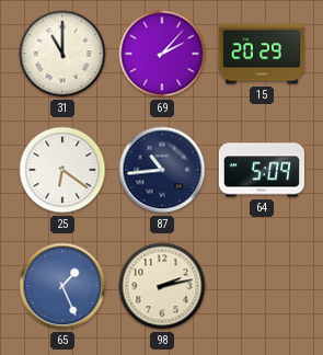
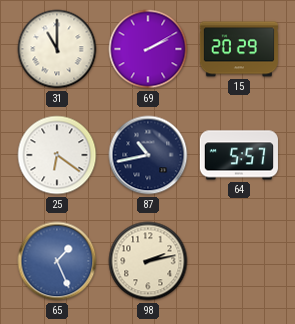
69: 2:07 -> 2:10 (148, 49)
87: 10:44 -> 10:43 (148, 155)
64: 5:09 -> 5:57 (239, 155)
